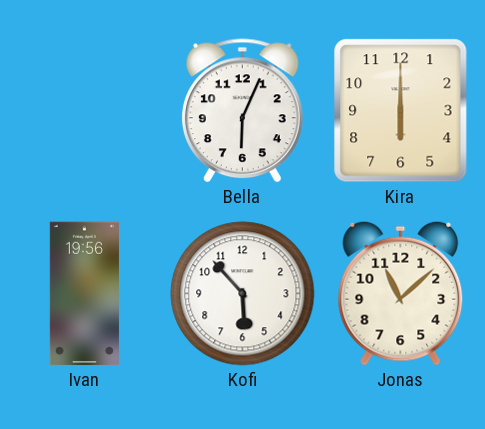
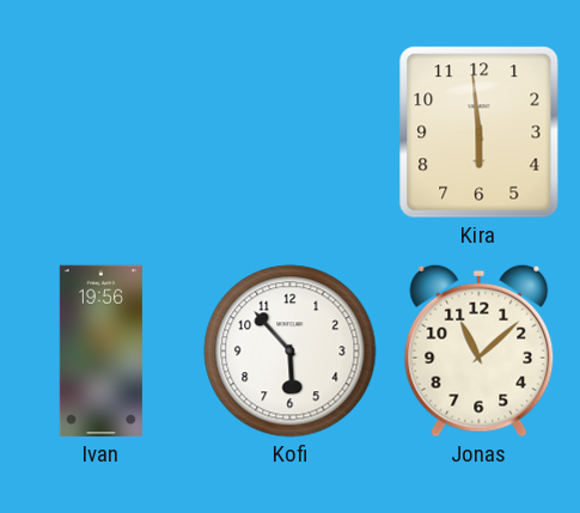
Bella: 6:04 -> none (243, 111)
Kira: 6:00 -> 5:59 (480, 133)
